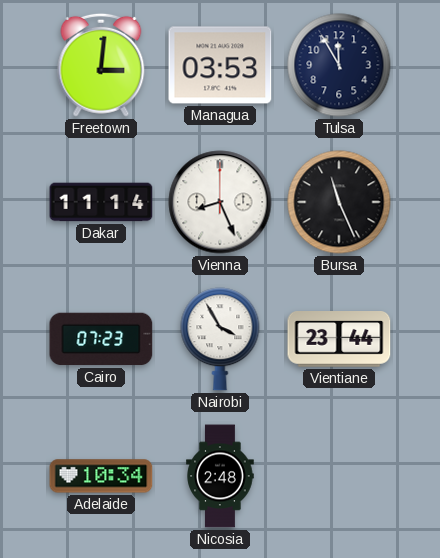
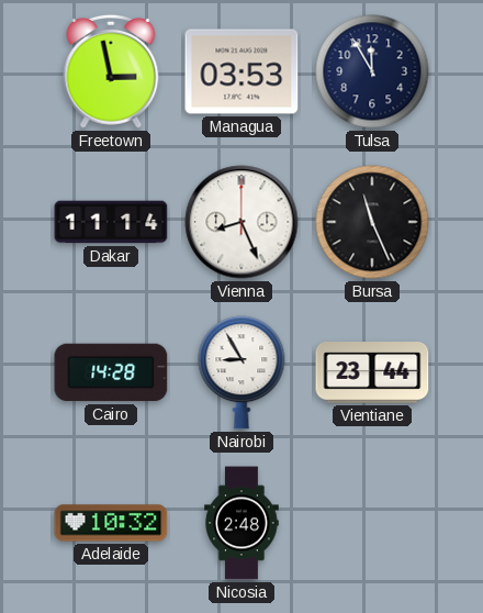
Freetown: 3:01 -> 2:58 (111, 71)
Cairo: 07:23 -> 14:28 (111, 372)
Nairobi: 3:55 -> 8:55 (241, 372)
Adelaide: 10:34 -> 10:32 (111, 523)
